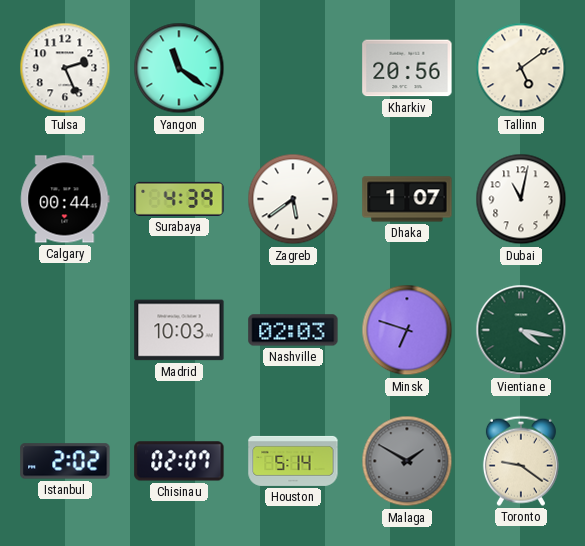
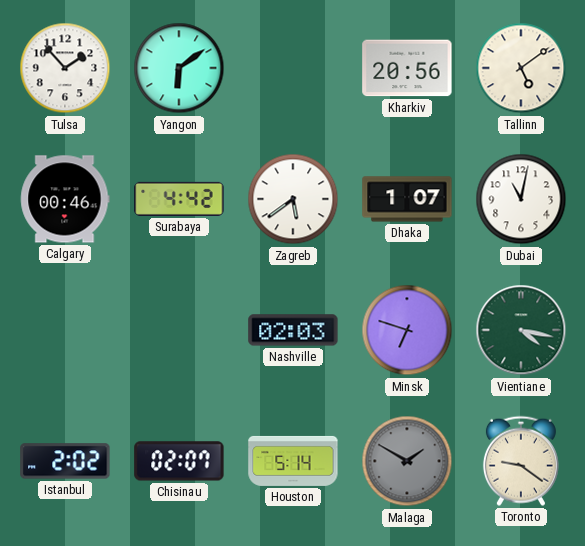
Tulsa: 2:26 -> 1:53 (65, 68)
Yangon: 11:21 -> 6:09 (179, 68)
Calgary: 00:44 -> 00:46 (65, 199)
Surabaya: 4:39 -> 4:42 (179, 199)
Madrid: 10:03 -> none (179, 330)
